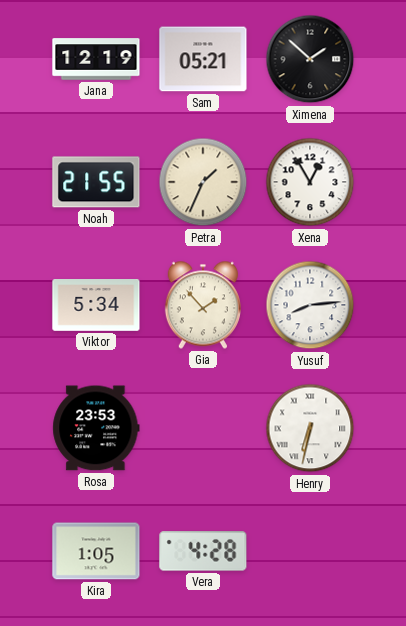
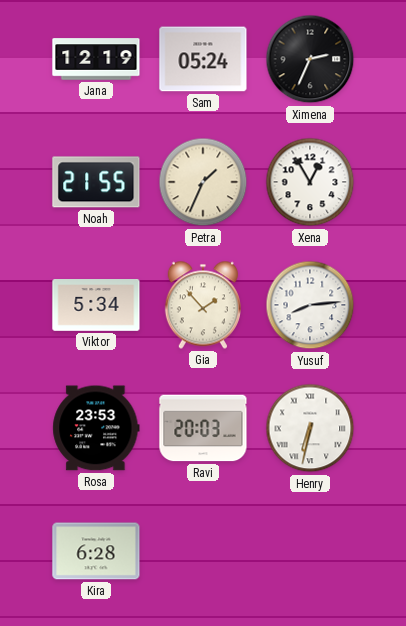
Sam: 05:21 -> 05:24 (203, 59)
Ximena: 1:52 -> 2:34 (310, 59)
Ravi: none -> 20:03 (203, 428)
Kira: 1:05 -> 6:28 (96, 551)
Vera: 4:28 -> none (203, 551)
